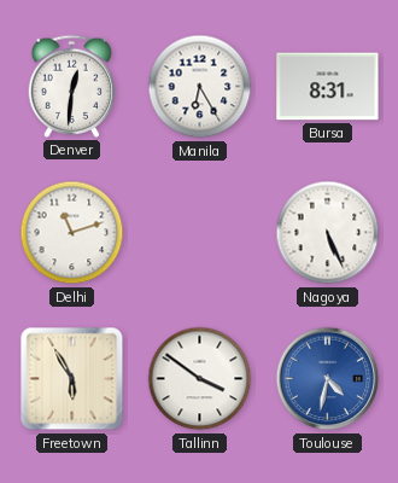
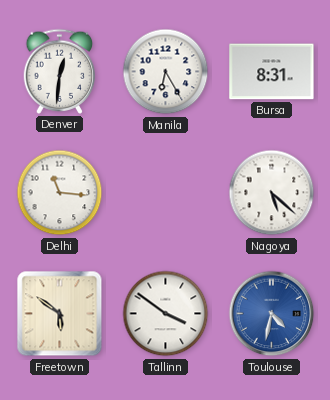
Delhi: 11:12 -> 11:16 (60, 193)
Nagoya: 5:26 -> 5:22 (272, 193)
Freetown: 5:55 -> 5:51 (60, 314)
